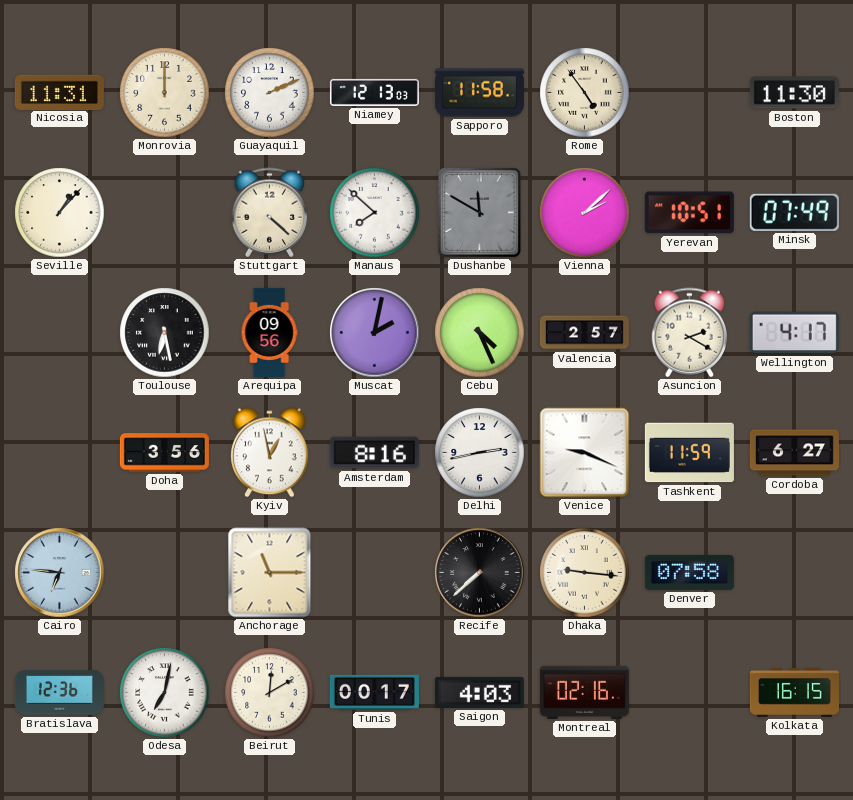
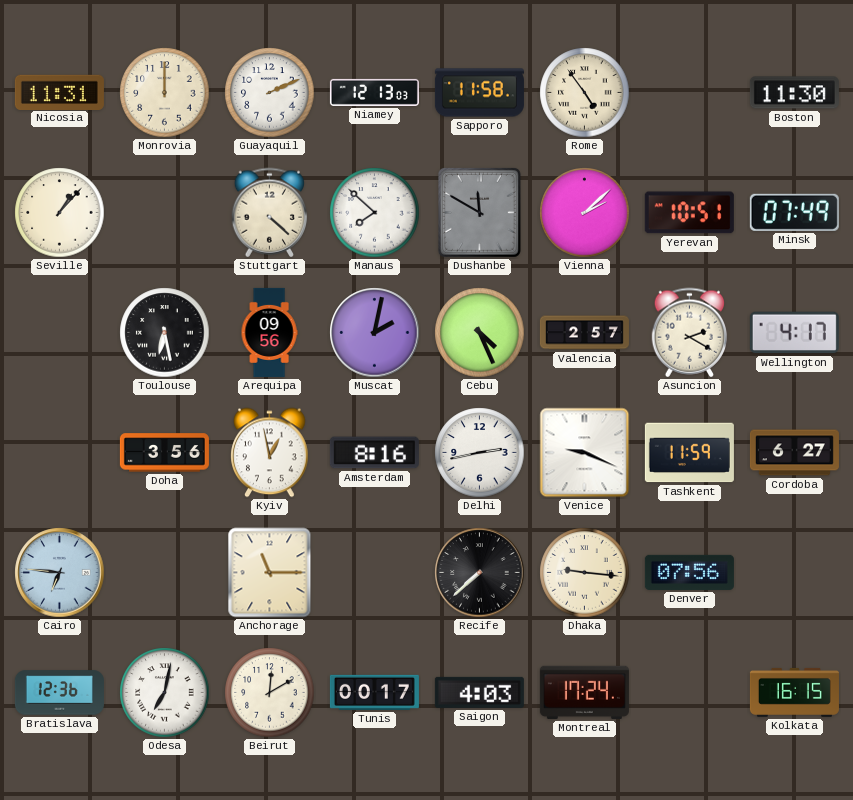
Denver: 07:58 -> 07:56 (689, 572)
Montreal: 02:16 -> 17:24 (584, 692)
